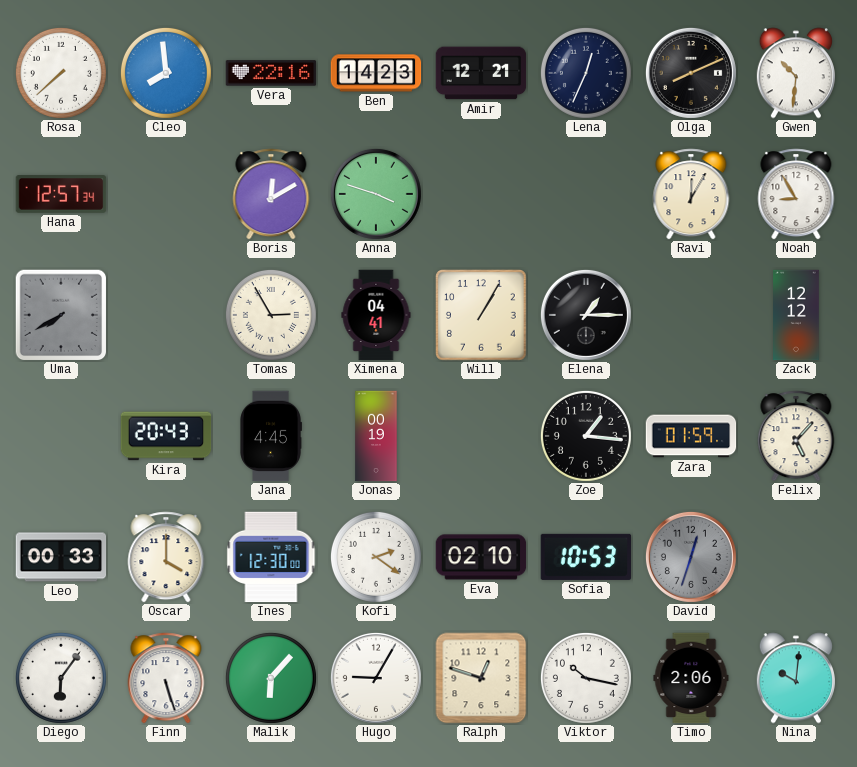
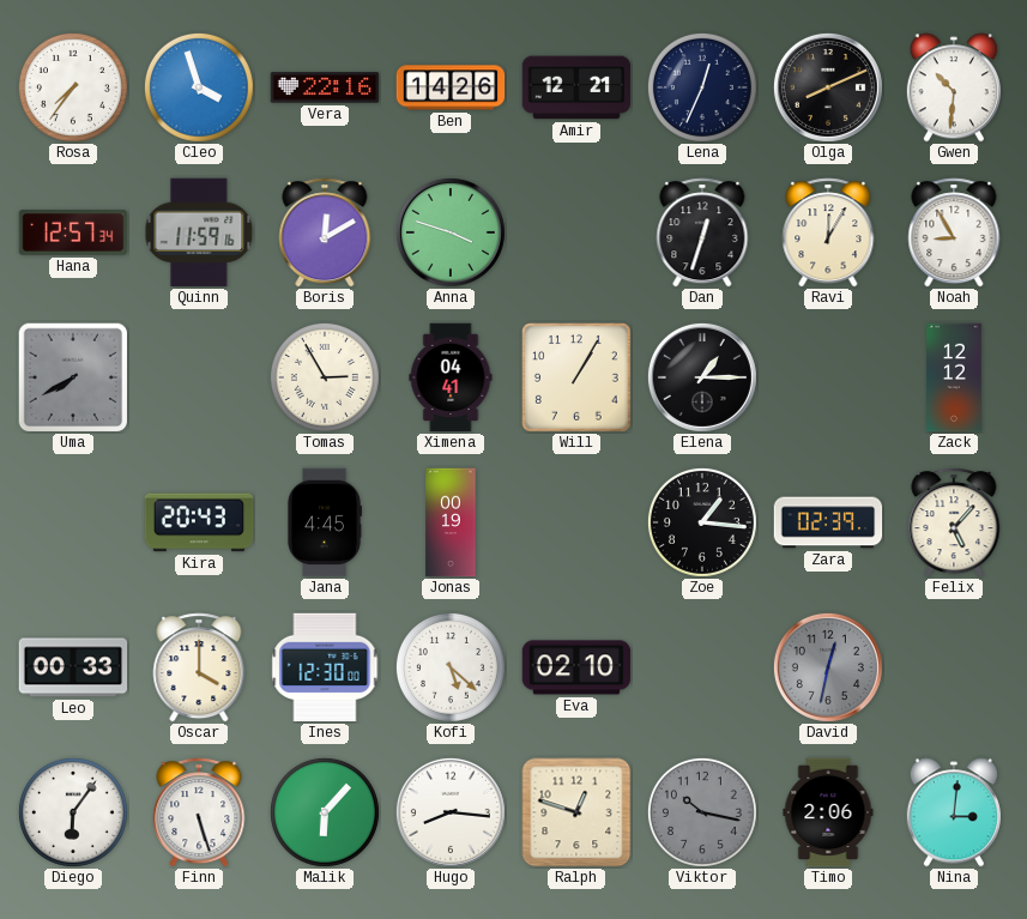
Rosa: 7:38 -> 7:36 (73, 87)
Cleo: 7:59 -> 3:57 (199, 87)
Ben: 14:23 -> 14:26 (451, 87)
Quinn: none -> 11:59 (199, 232)
Dan: none -> 12:33 (702, 232)
Zara: 01:59 -> 02:39 (828, 522)
Kofi: 2:21 -> 5:22 (451, 667)
Sofia: 10:53 -> none (586, 557)
David: 12:33 -> 12:32 (828, 667)
Hugo: 9:05 -> 8:16 (451, 812)
Viktor dial: white -> grey (702, 812)
Nina: 10:01 -> 3:01 (954, 812)
